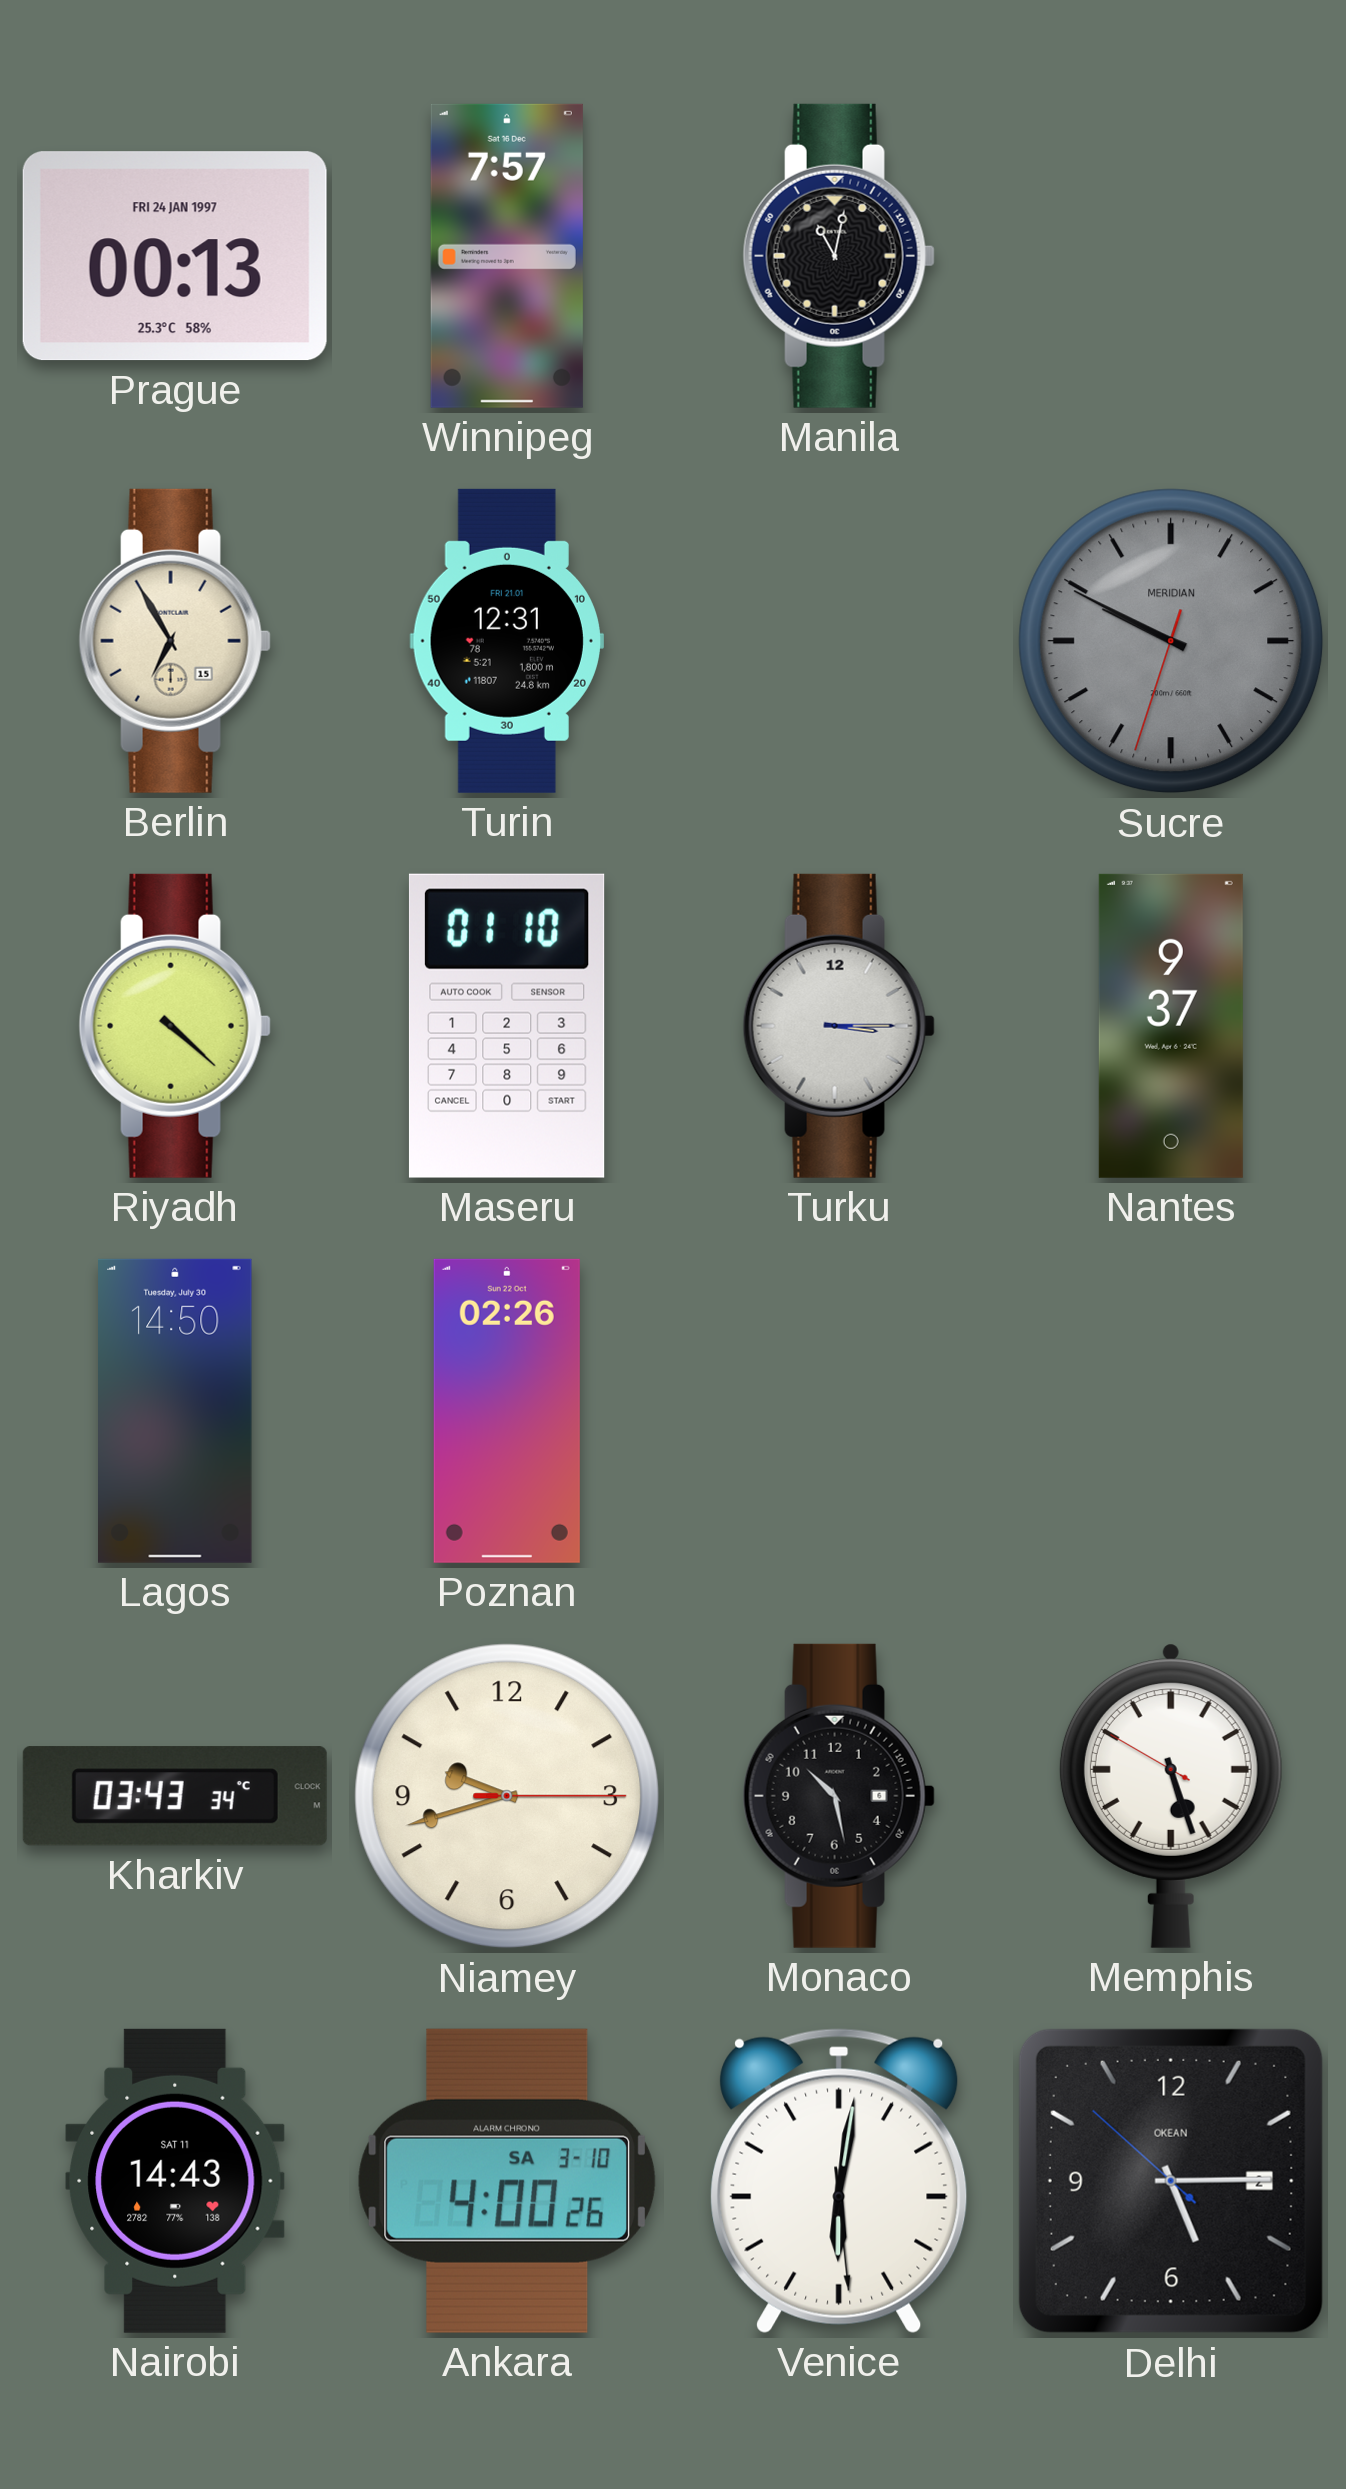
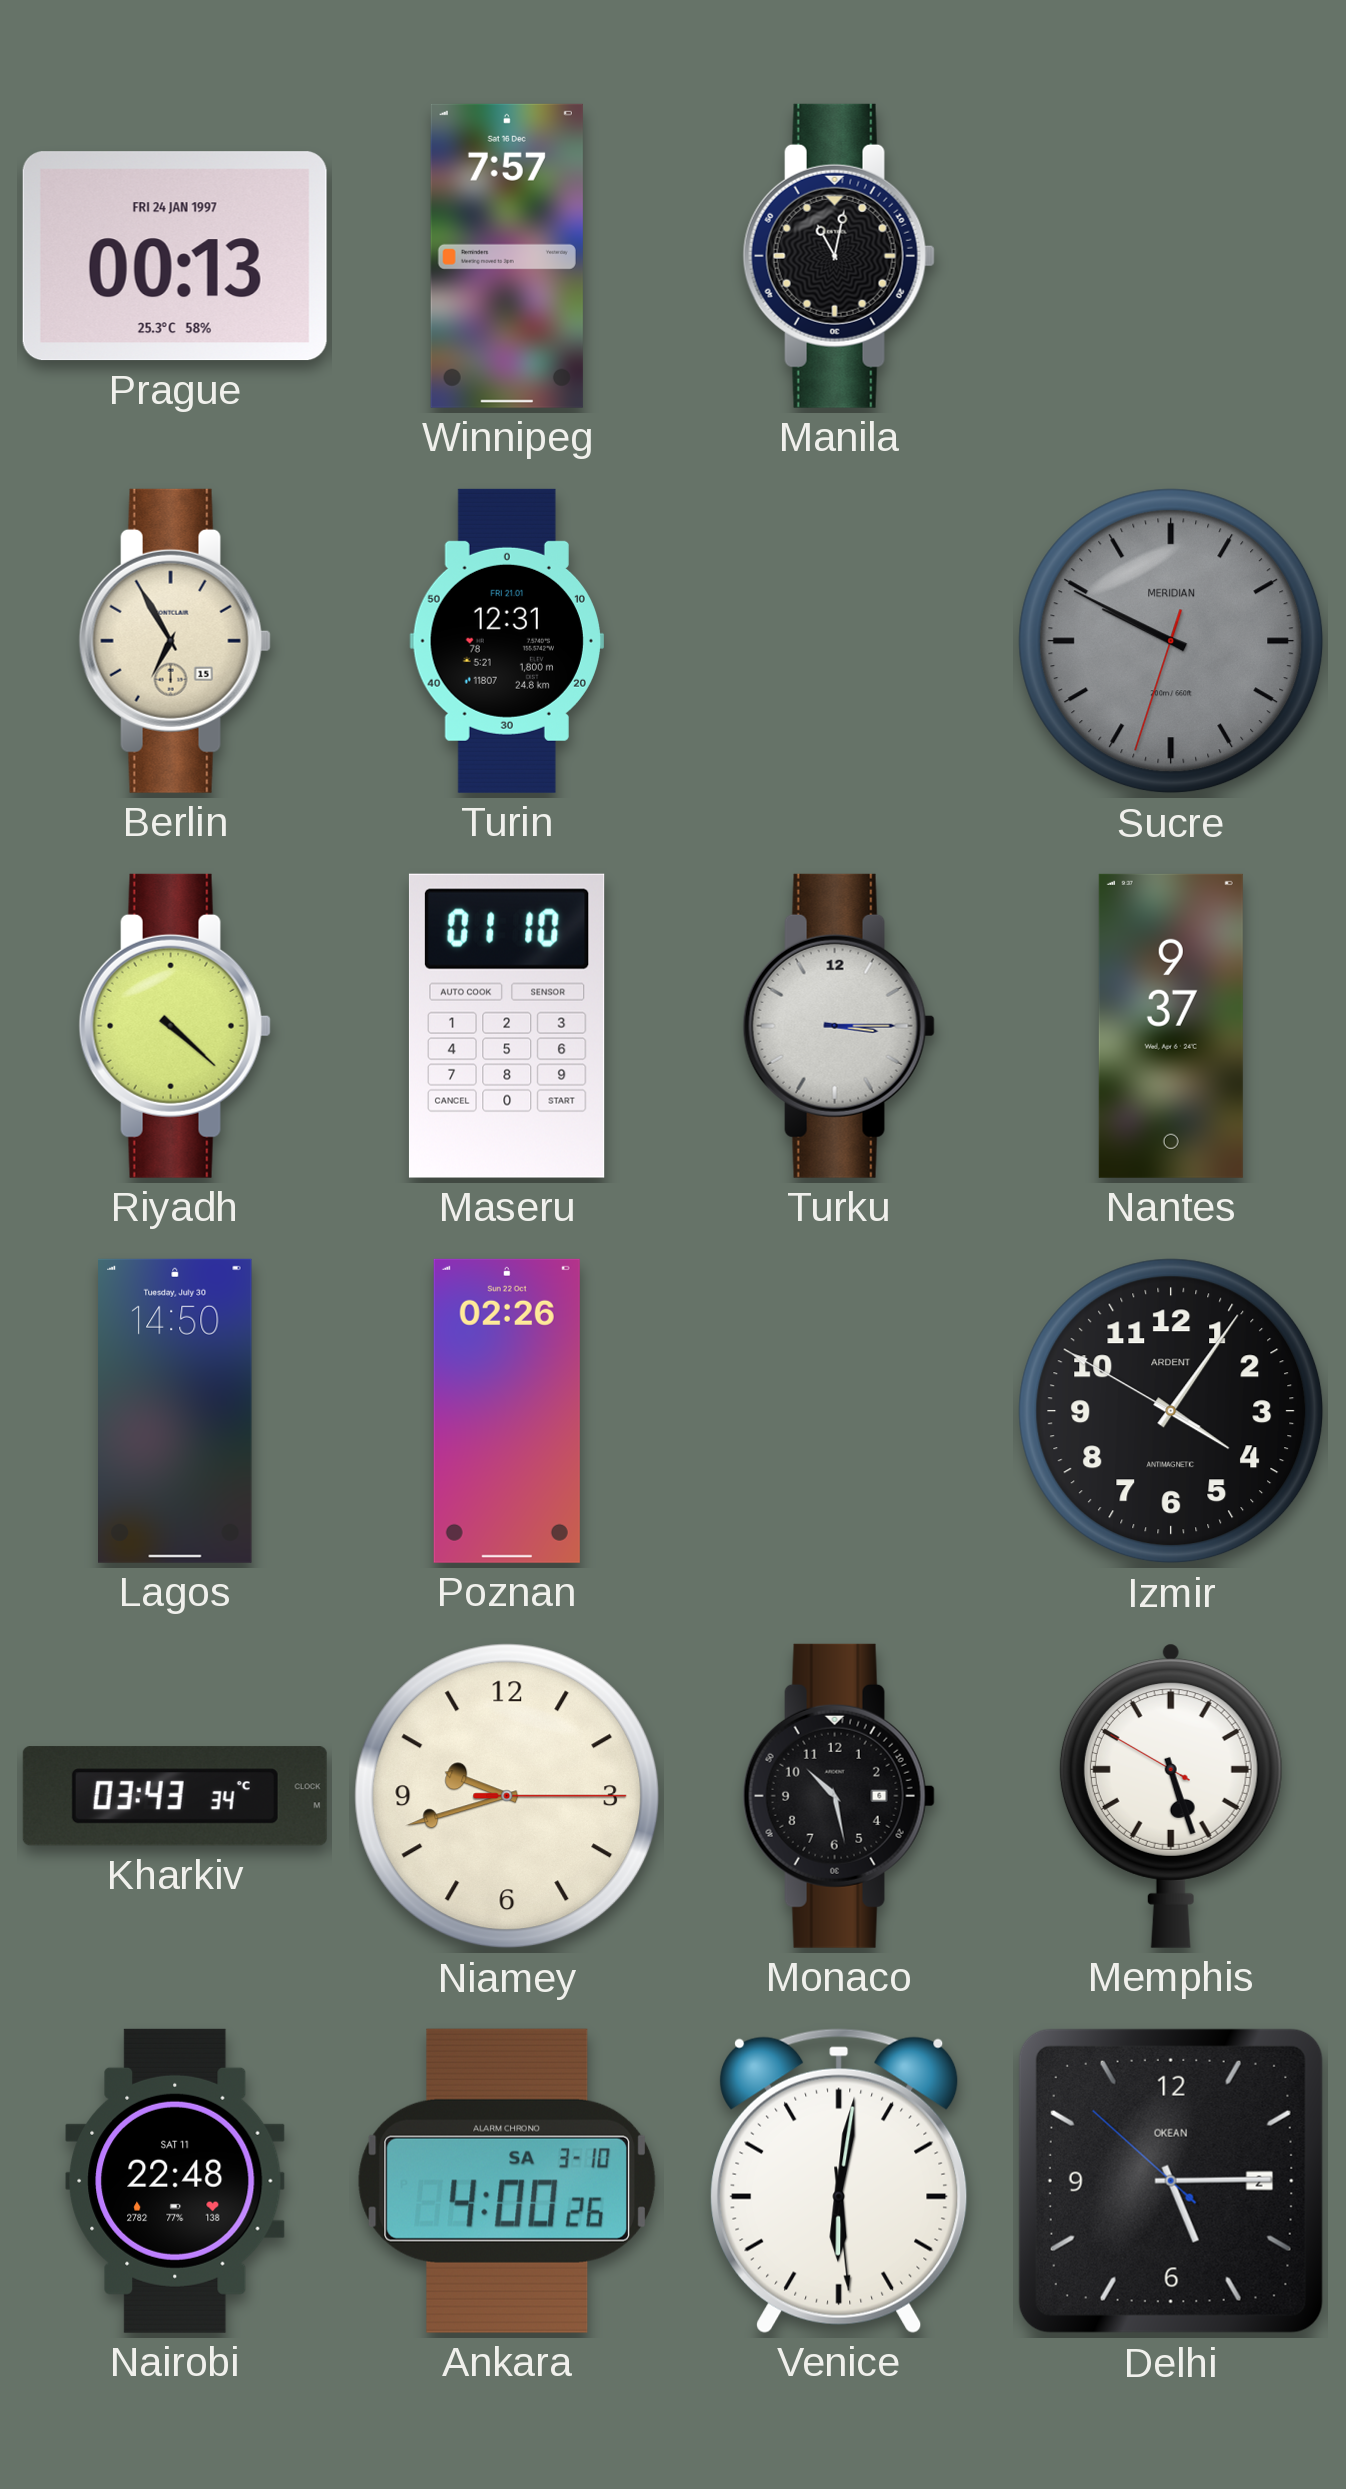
Izmir: none -> 4:05 (1171, 1411)
Nairobi: 14:43 -> 22:48 (175, 2181)
